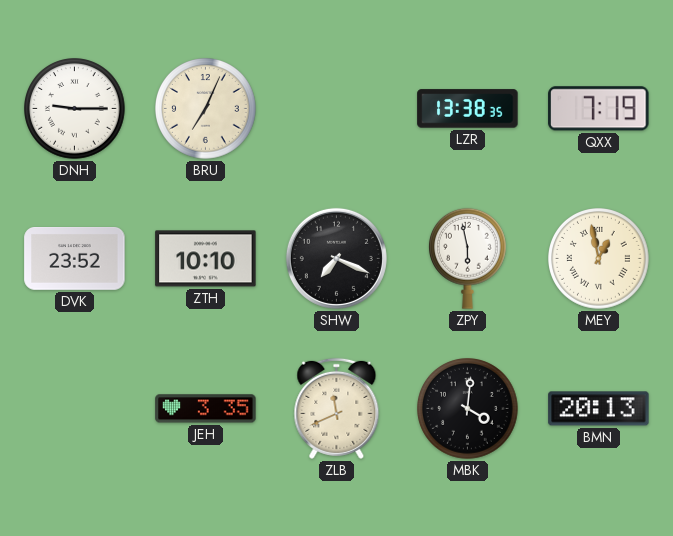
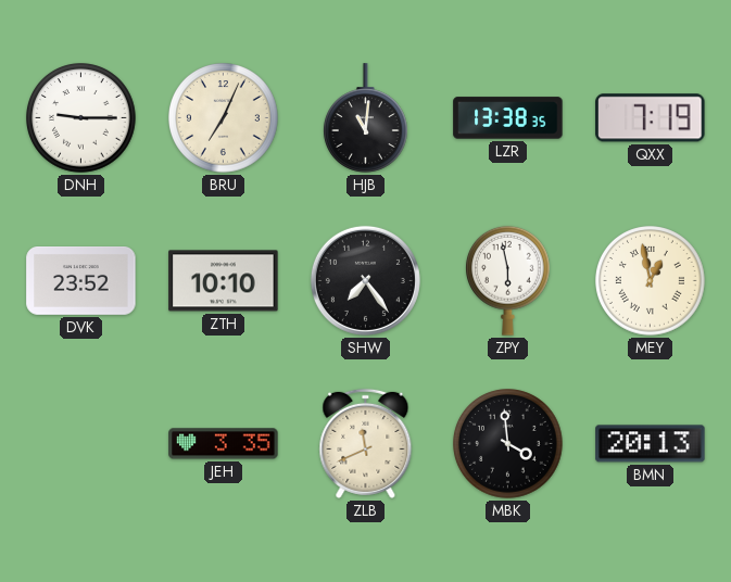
HJB: none -> 11:01 (366, 118)
SHW: 7:19 -> 7:24 (365, 280)
MBK: 4:01 -> 3:59 (508, 444)
